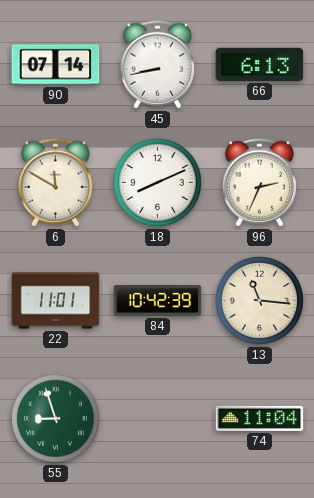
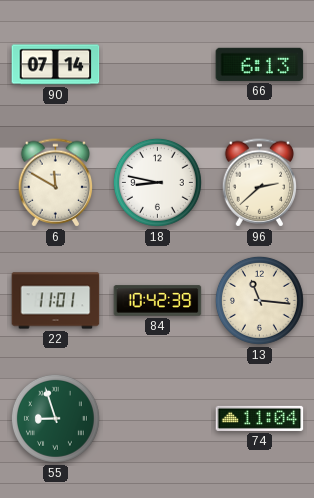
45: 8:43 -> none (158, 65)
18: 8:11 -> 8:47 (157, 182)
96: 2:34 -> 2:38 (260, 183)
